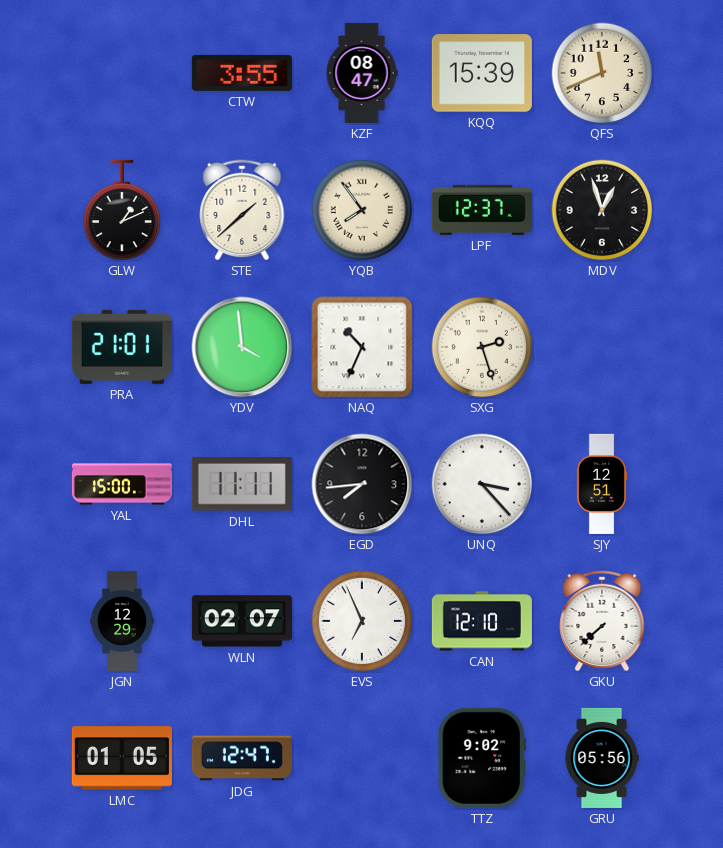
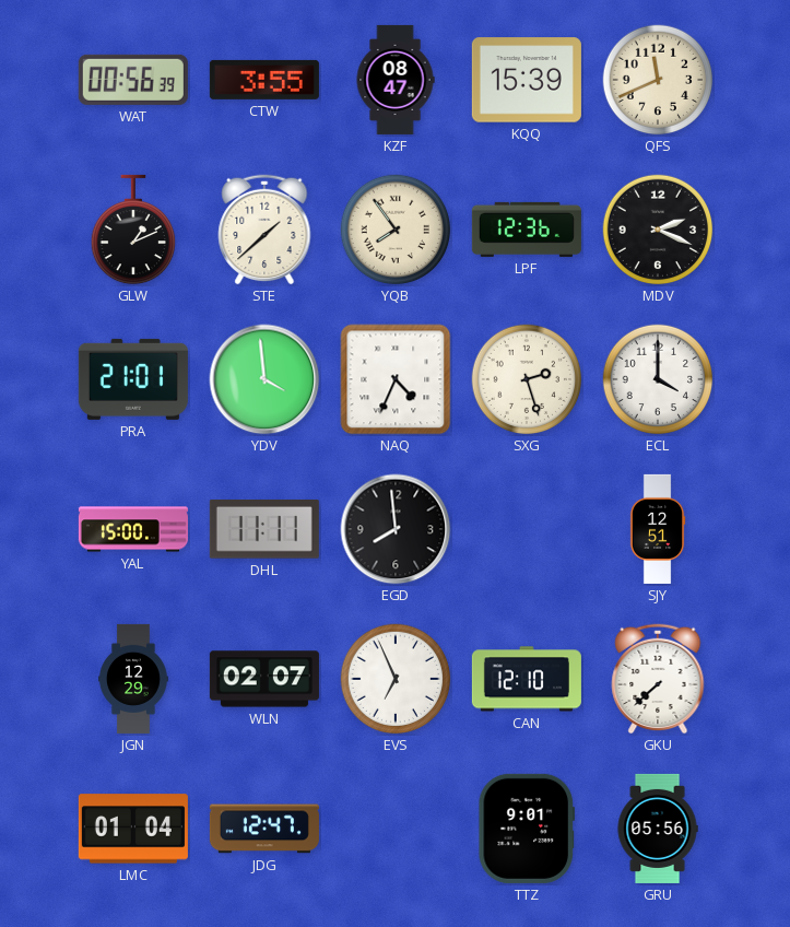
WAT: none -> 00:56 (133, 80)
LPF: 12:37 -> 12:36 (527, 230)
MDV: 12:57 -> 2:19 (658, 230)
NAQ: 10:34 -> 4:34 (396, 379)
ECL: none -> 4:00 (658, 379)
EGD: 7:44 -> 7:59 (396, 529)
UNQ: 3:23 -> none (482, 484)
LMC: 01:05 -> 01:04 (133, 829)
TTZ: 9:02 -> 9:01 (526, 829)
